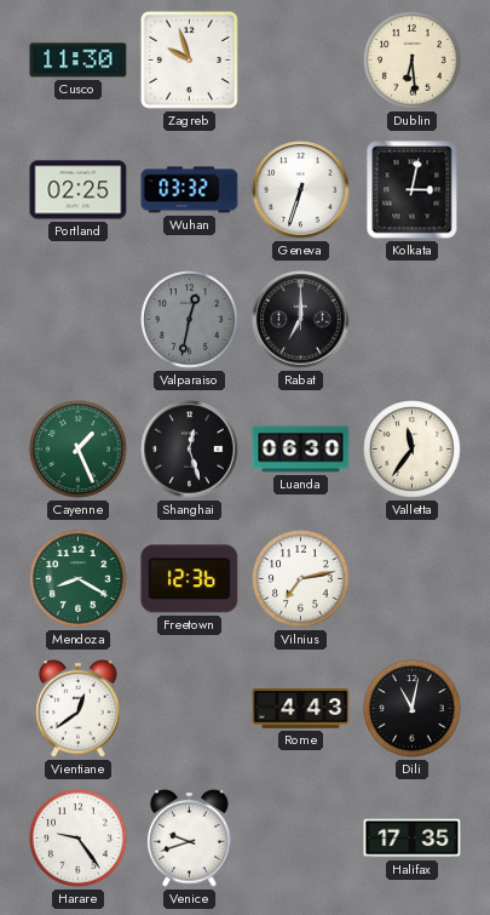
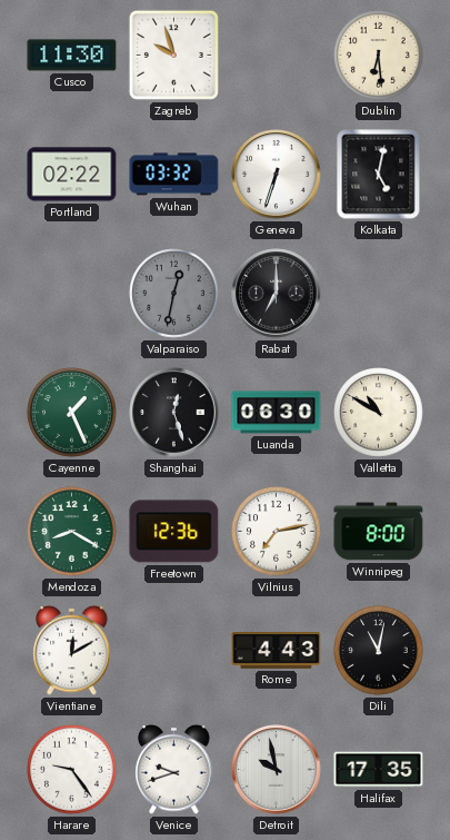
Portland: 02:25 -> 02:22 (72, 175)
Kolkata: 3:02 -> 5:02 (379, 175)
Valletta: 11:36 -> 10:50 (379, 413)
Winnipeg: none -> 8:00 (379, 532)
Vientiane: 12:39 -> 12:10 (72, 650)
Detroit: none -> 9:58 (277, 770)
